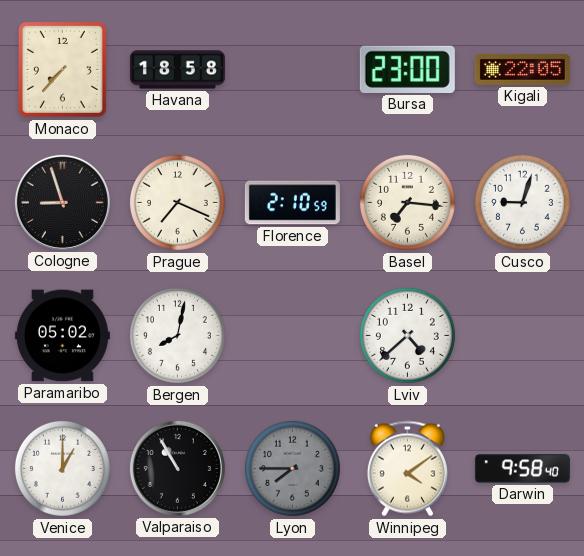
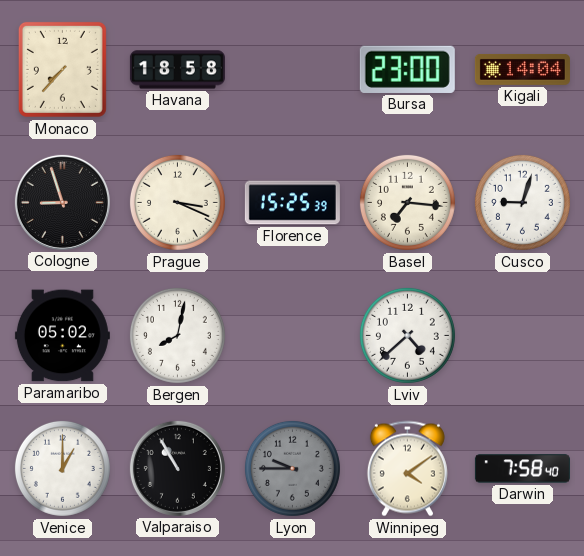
Kigali: 22:05 -> 14:04 (522, 69)
Prague: 7:19 -> 3:19 (177, 202)
Florence: 2:10 -> 15:25 (292, 203)
Lyon: 7:45 -> 9:45 (292, 468)
Darwin: 9:58 -> 7:58 (522, 469)
